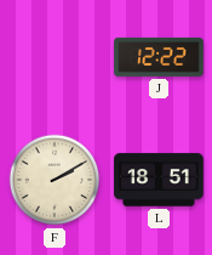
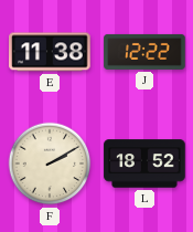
E: none -> 11:38 (50, 52)
L: 18:51 -> 18:52 (144, 164)
